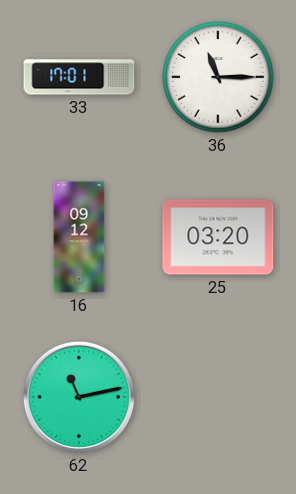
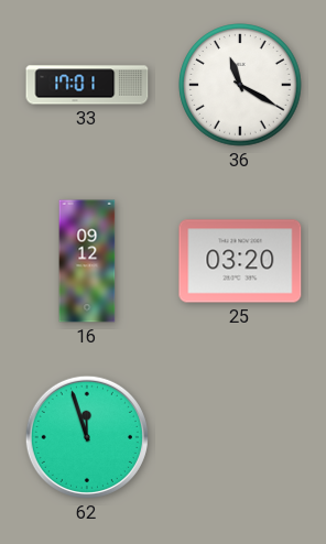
36: 11:15 -> 11:20 (240, 85)
62: 11:13 -> 11:57 (87, 437)
